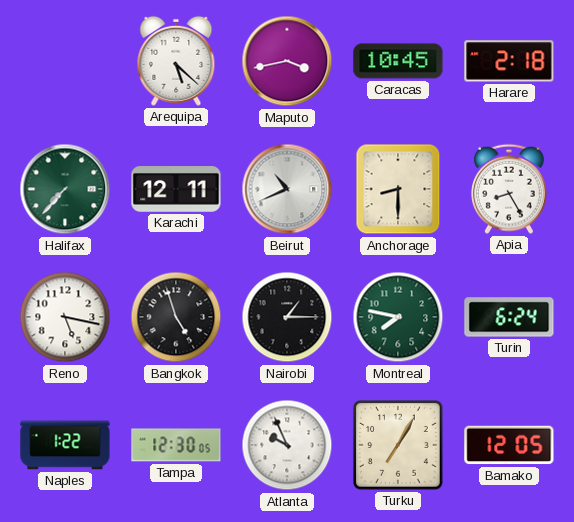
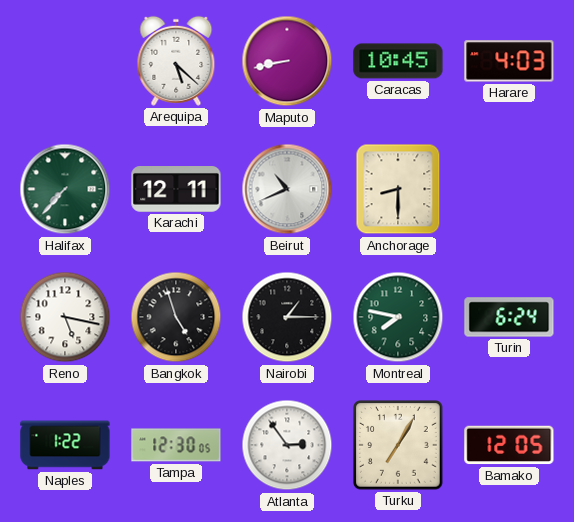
Maputo: 3:43 -> 8:43 (287, 61)
Harare: 2:18 -> 4:03 (509, 61)
Apia: 8:25 -> none (510, 189)
Atlanta: 9:56 -> 2:54 (287, 445)
